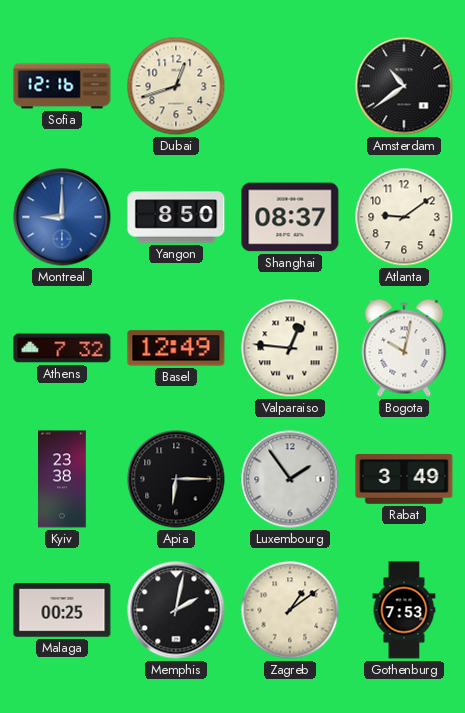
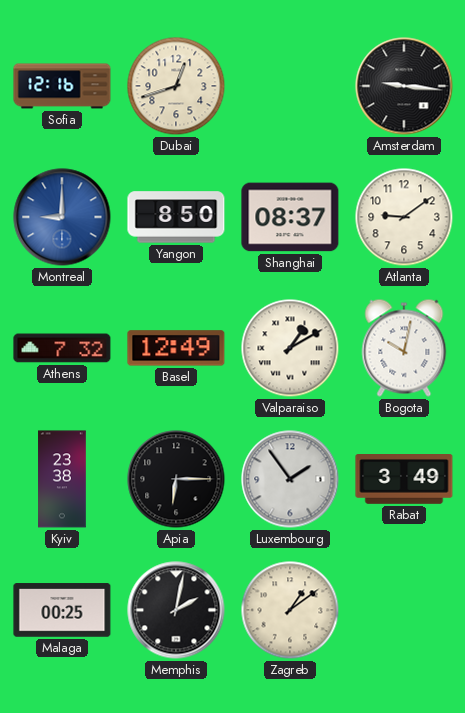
Amsterdam: 10:39 -> 9:16 (404, 86)
Valparaiso: 12:46 -> 1:10 (290, 348)
Gothenburg: 7:53 -> none (404, 610)
